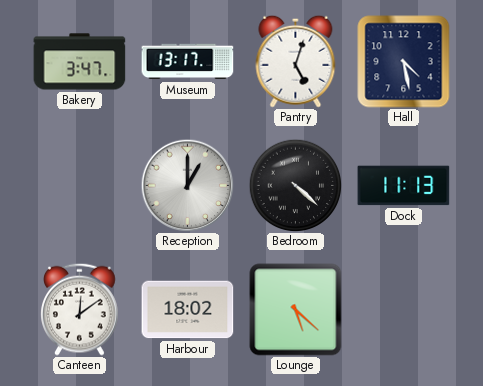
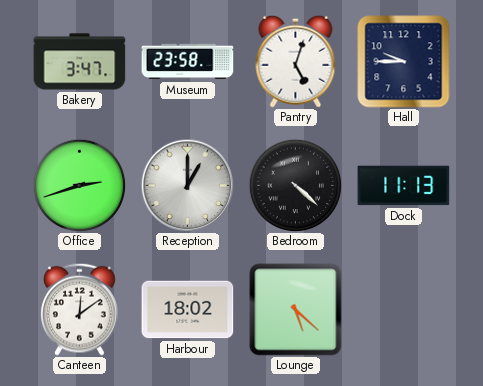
Museum: 13:17 -> 23:58 (188, 62)
Hall: 4:28 -> 9:45 (404, 62)
Office: none -> 2:42 (79, 185)
